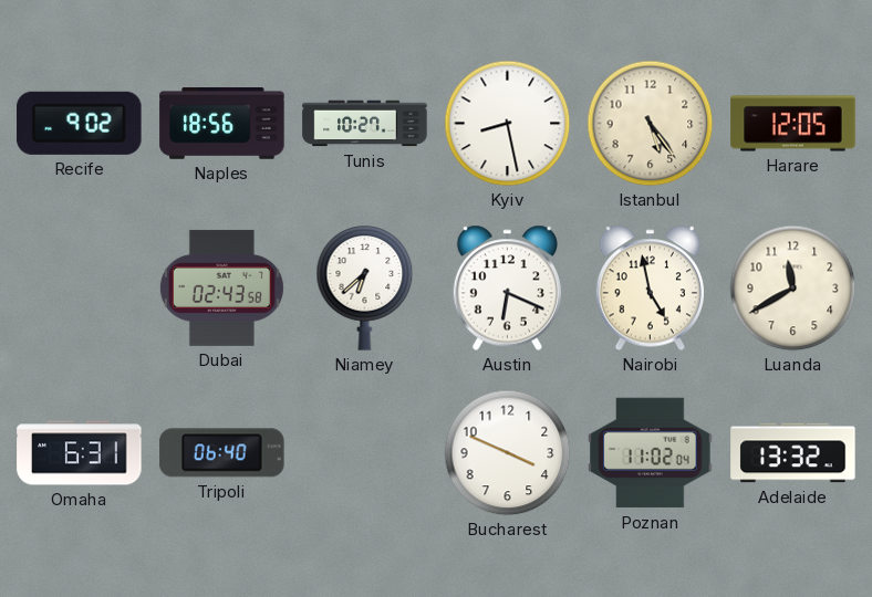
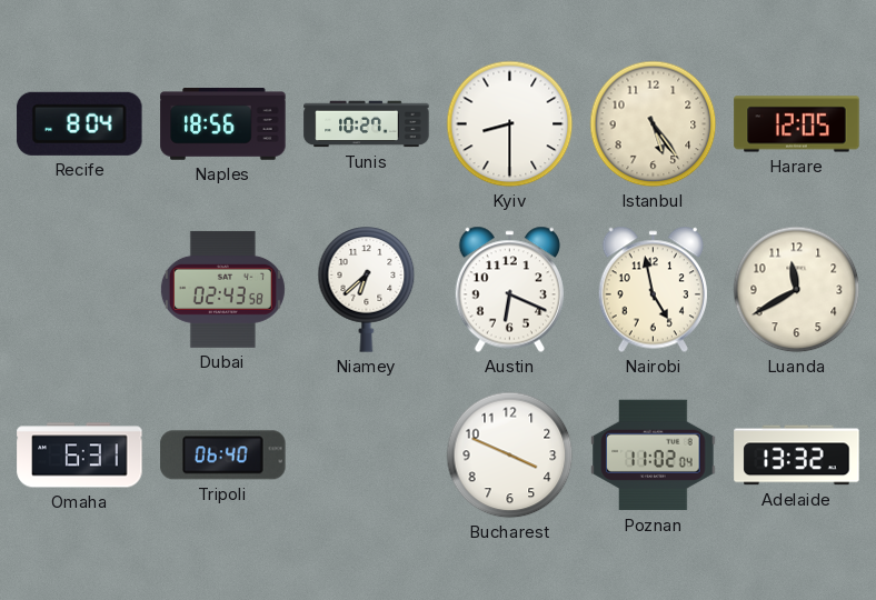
Recife: 9:02 -> 8:04 (80, 123)
Kyiv: 8:28 -> 8:30 (510, 124)
